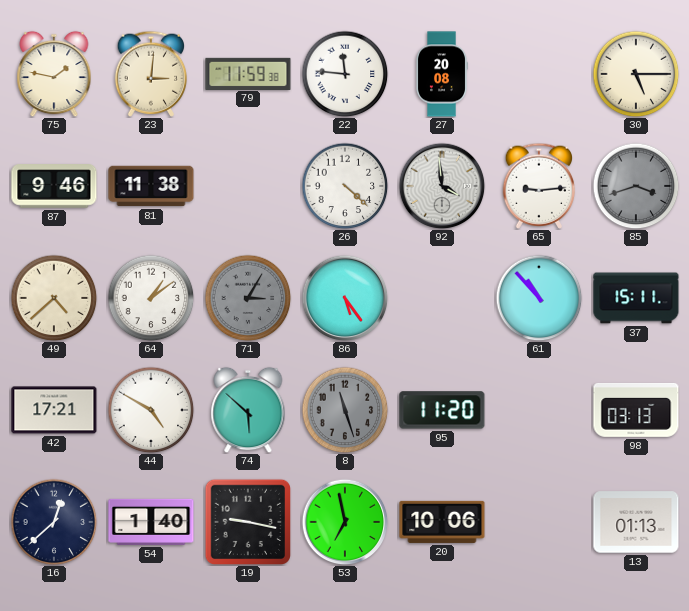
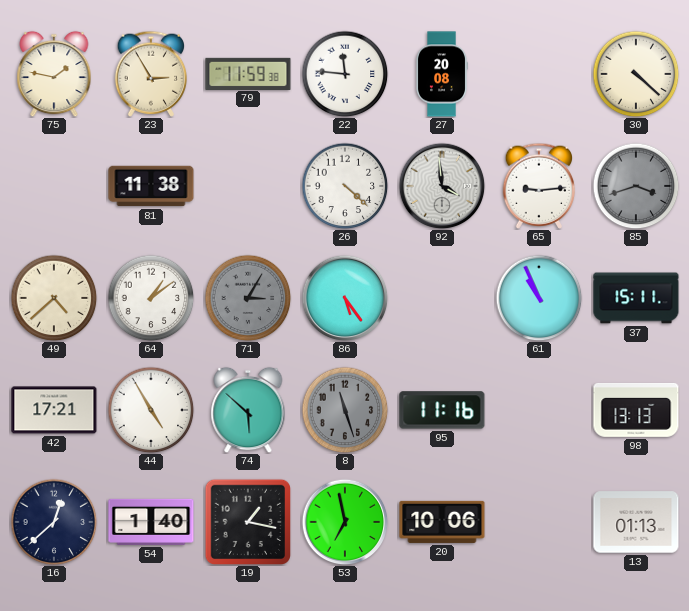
23: 3:01 -> 2:55 (151, 74)
30: 5:15 -> 4:22 (636, 74)
87: 9:46 -> none (54, 186)
61: 10:53 -> 10:56 (539, 298)
44: 4:50 -> 4:55 (151, 410)
95: 11:20 -> 11:16 (442, 410)
98: 03:13 -> 13:13 (636, 410)
19: 9:17 -> 1:17 (247, 521)
